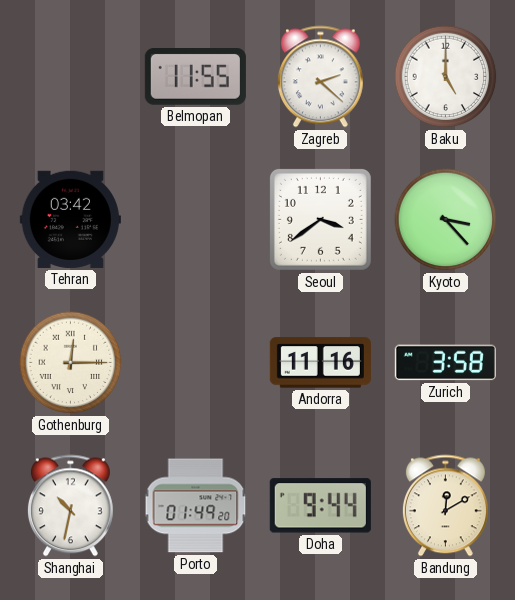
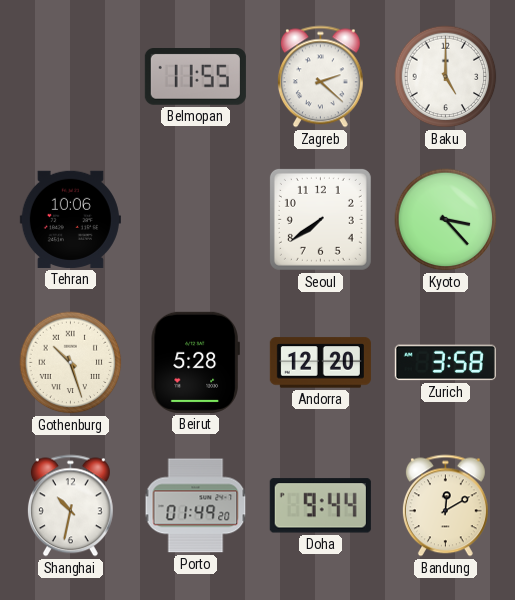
Tehran: 03:42 -> 10:06 (70, 219)
Seoul: 3:39 -> 7:39 (320, 219)
Gothenburg: 12:15 -> 10:27 (71, 363)
Beirut: none -> 5:28 (195, 362)
Andorra: 11:16 -> 12:20 (320, 363)
